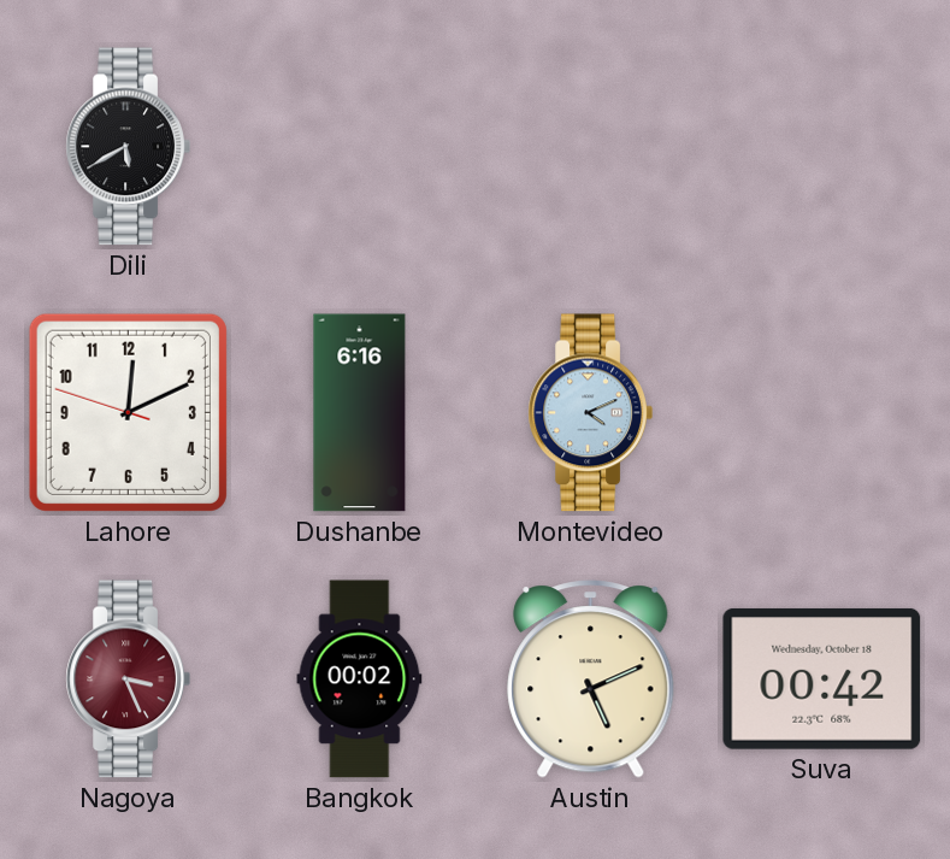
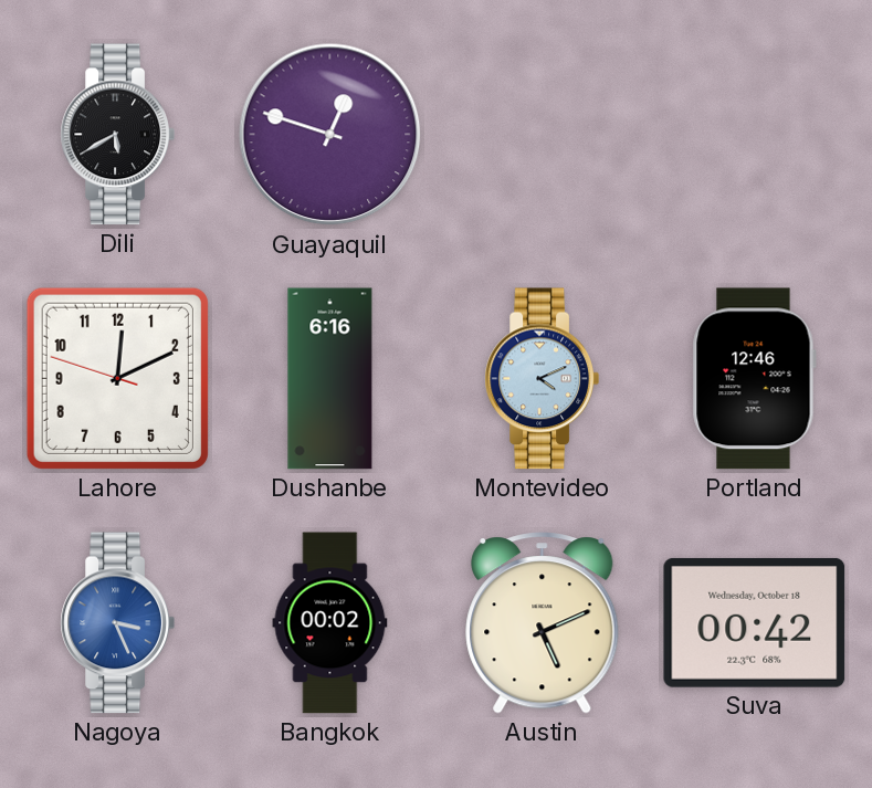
Guayaquil: none -> 12:48 (330, 135)
Portland: none -> 12:46 (754, 379)
Nagoya dial: burgundy -> blue (117, 623)
